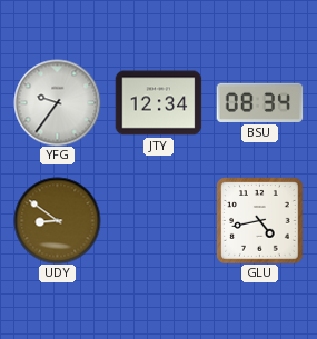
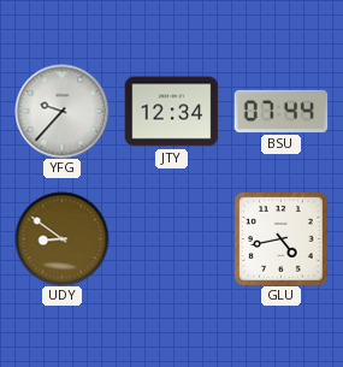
YFG: 9:36 -> 9:37 (61, 111)
BSU: 08:34 -> 07:44 (280, 111)
